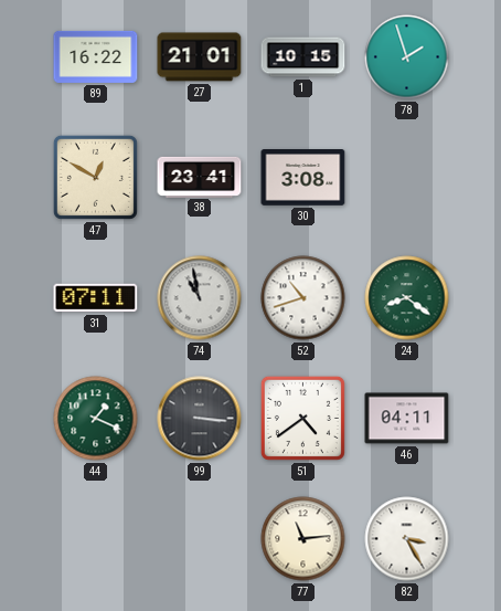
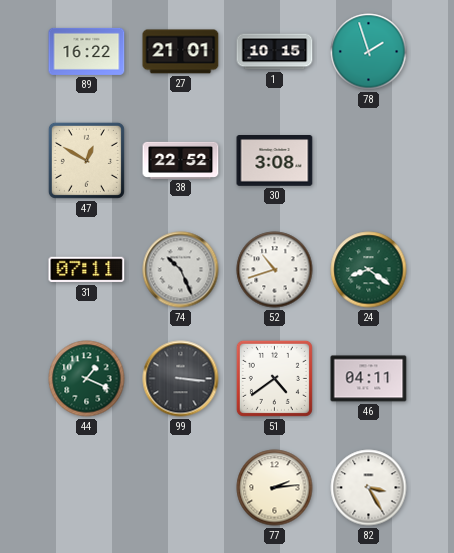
38: 23:41 -> 22:52 (181, 160)
74: 10:58 -> 10:26 (181, 270)
77: 11:14 -> 2:14 (275, 488)
